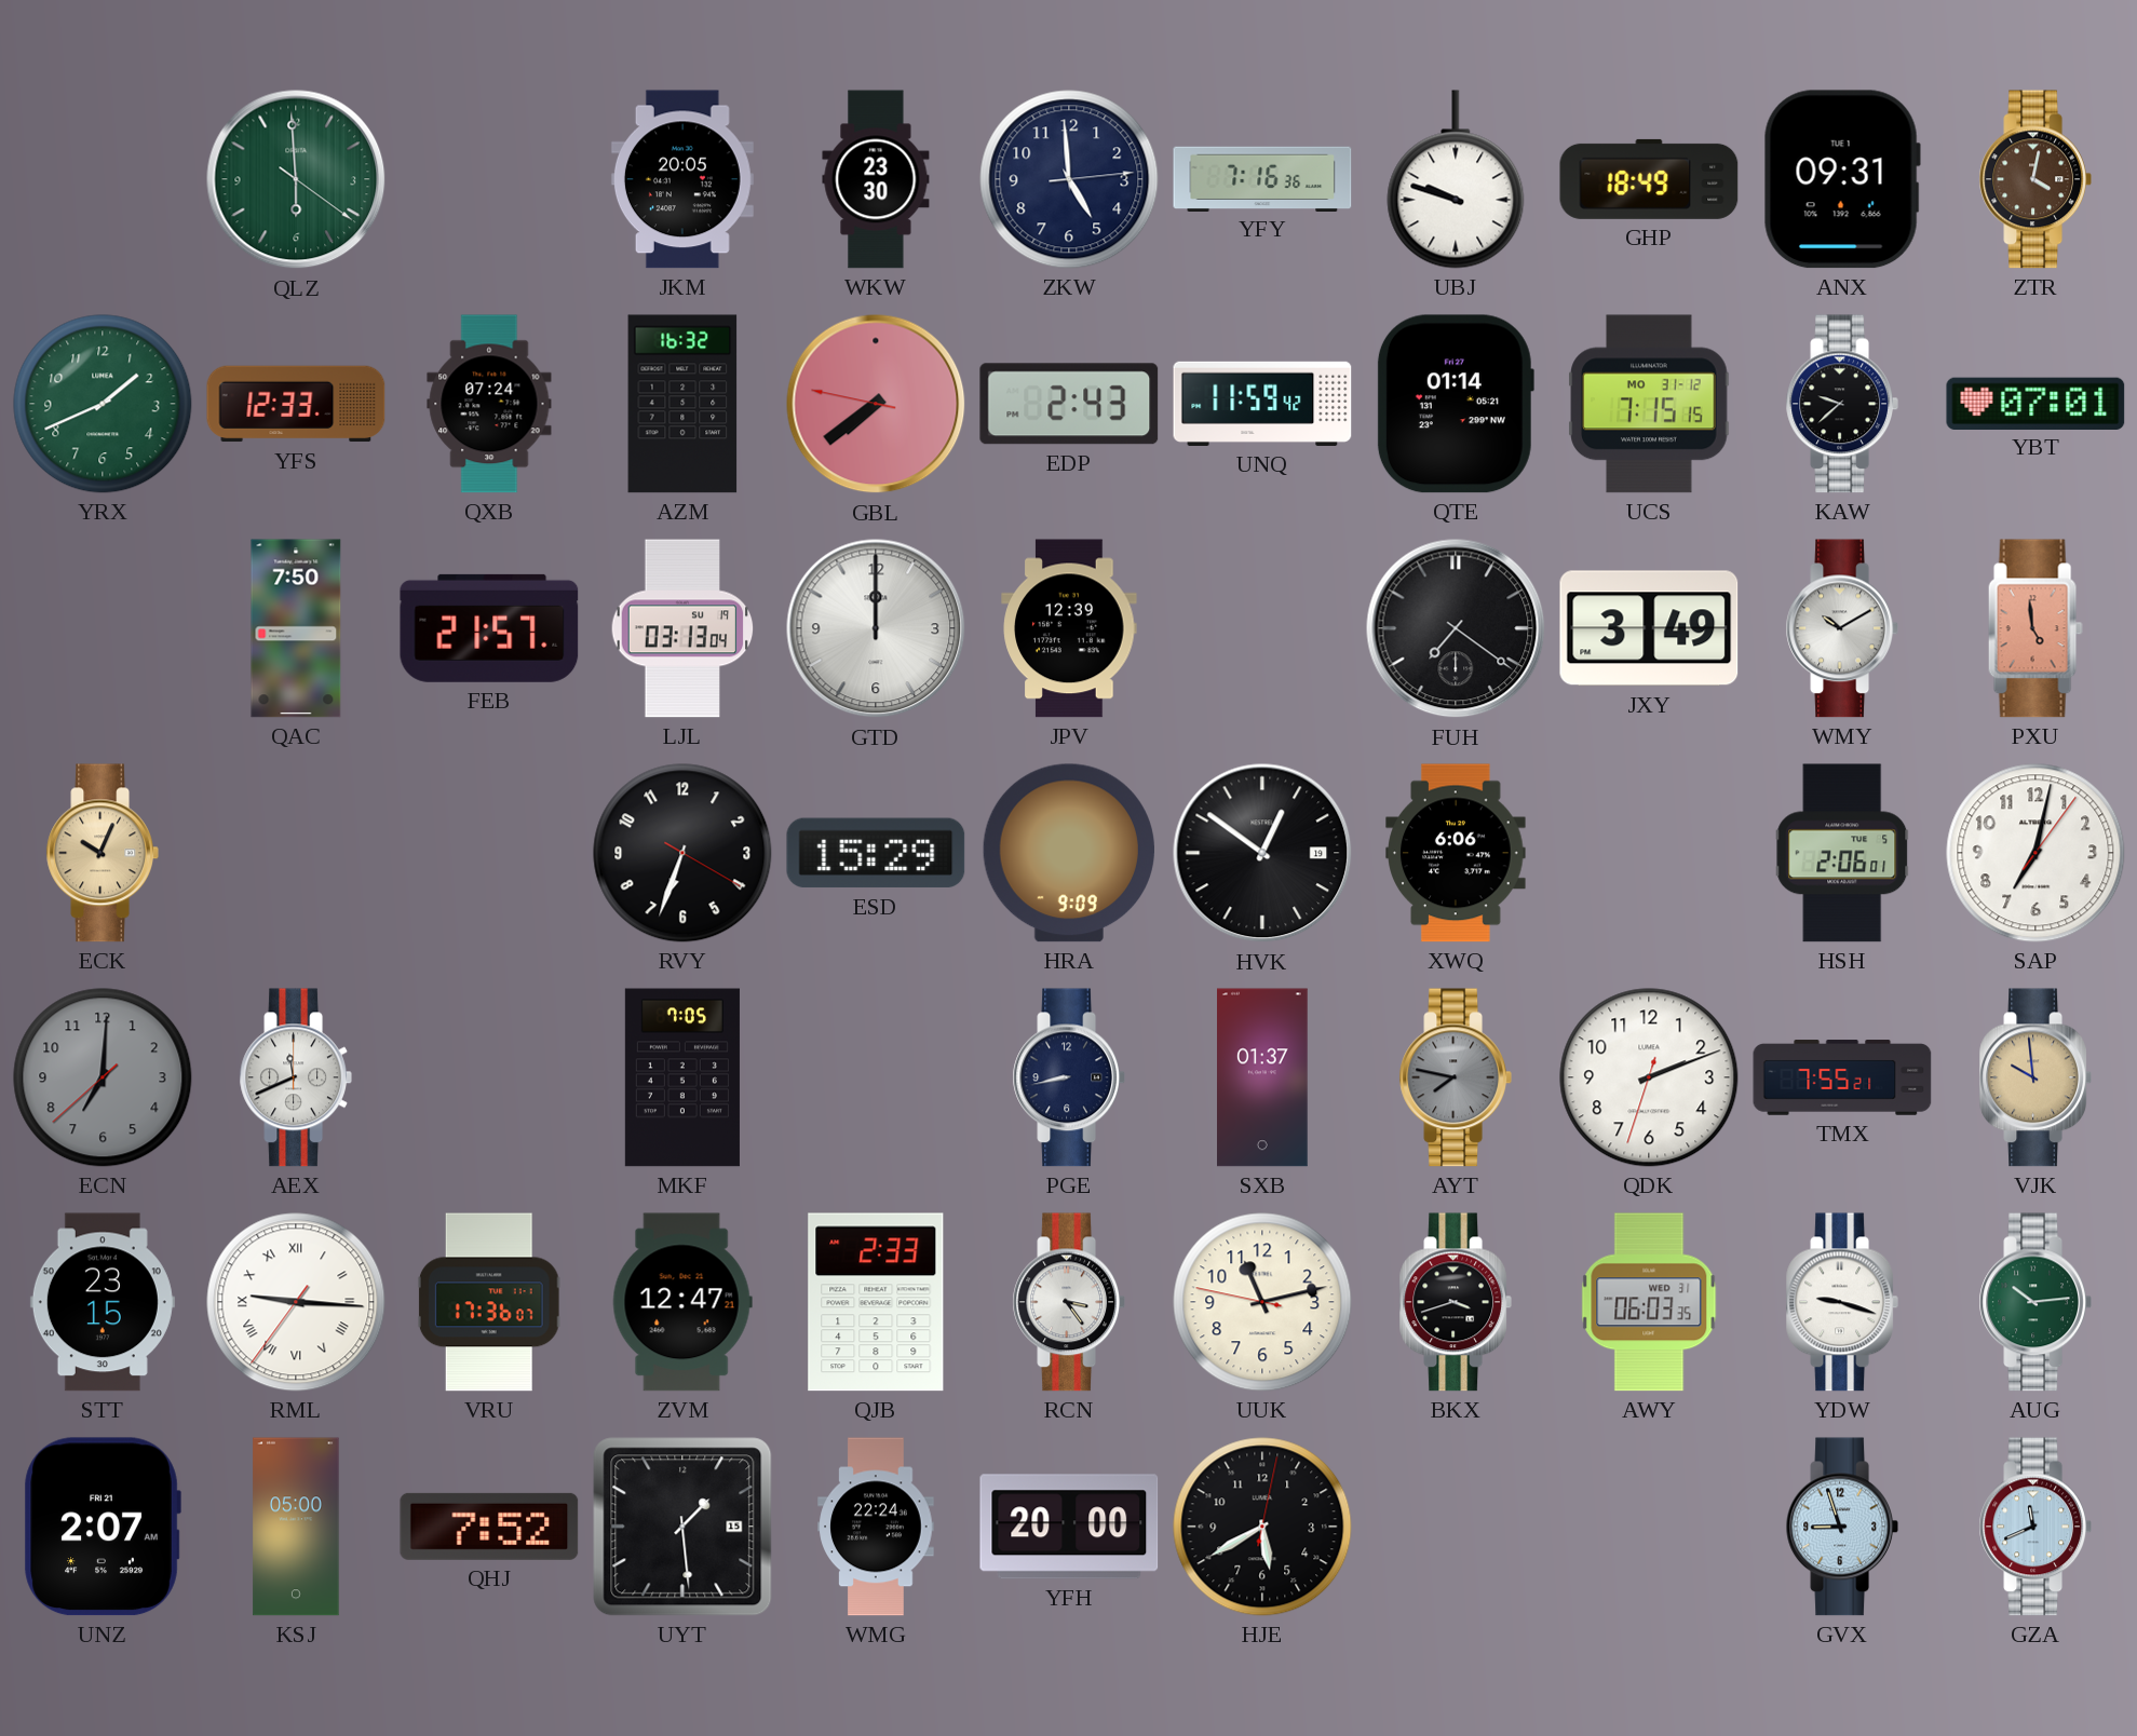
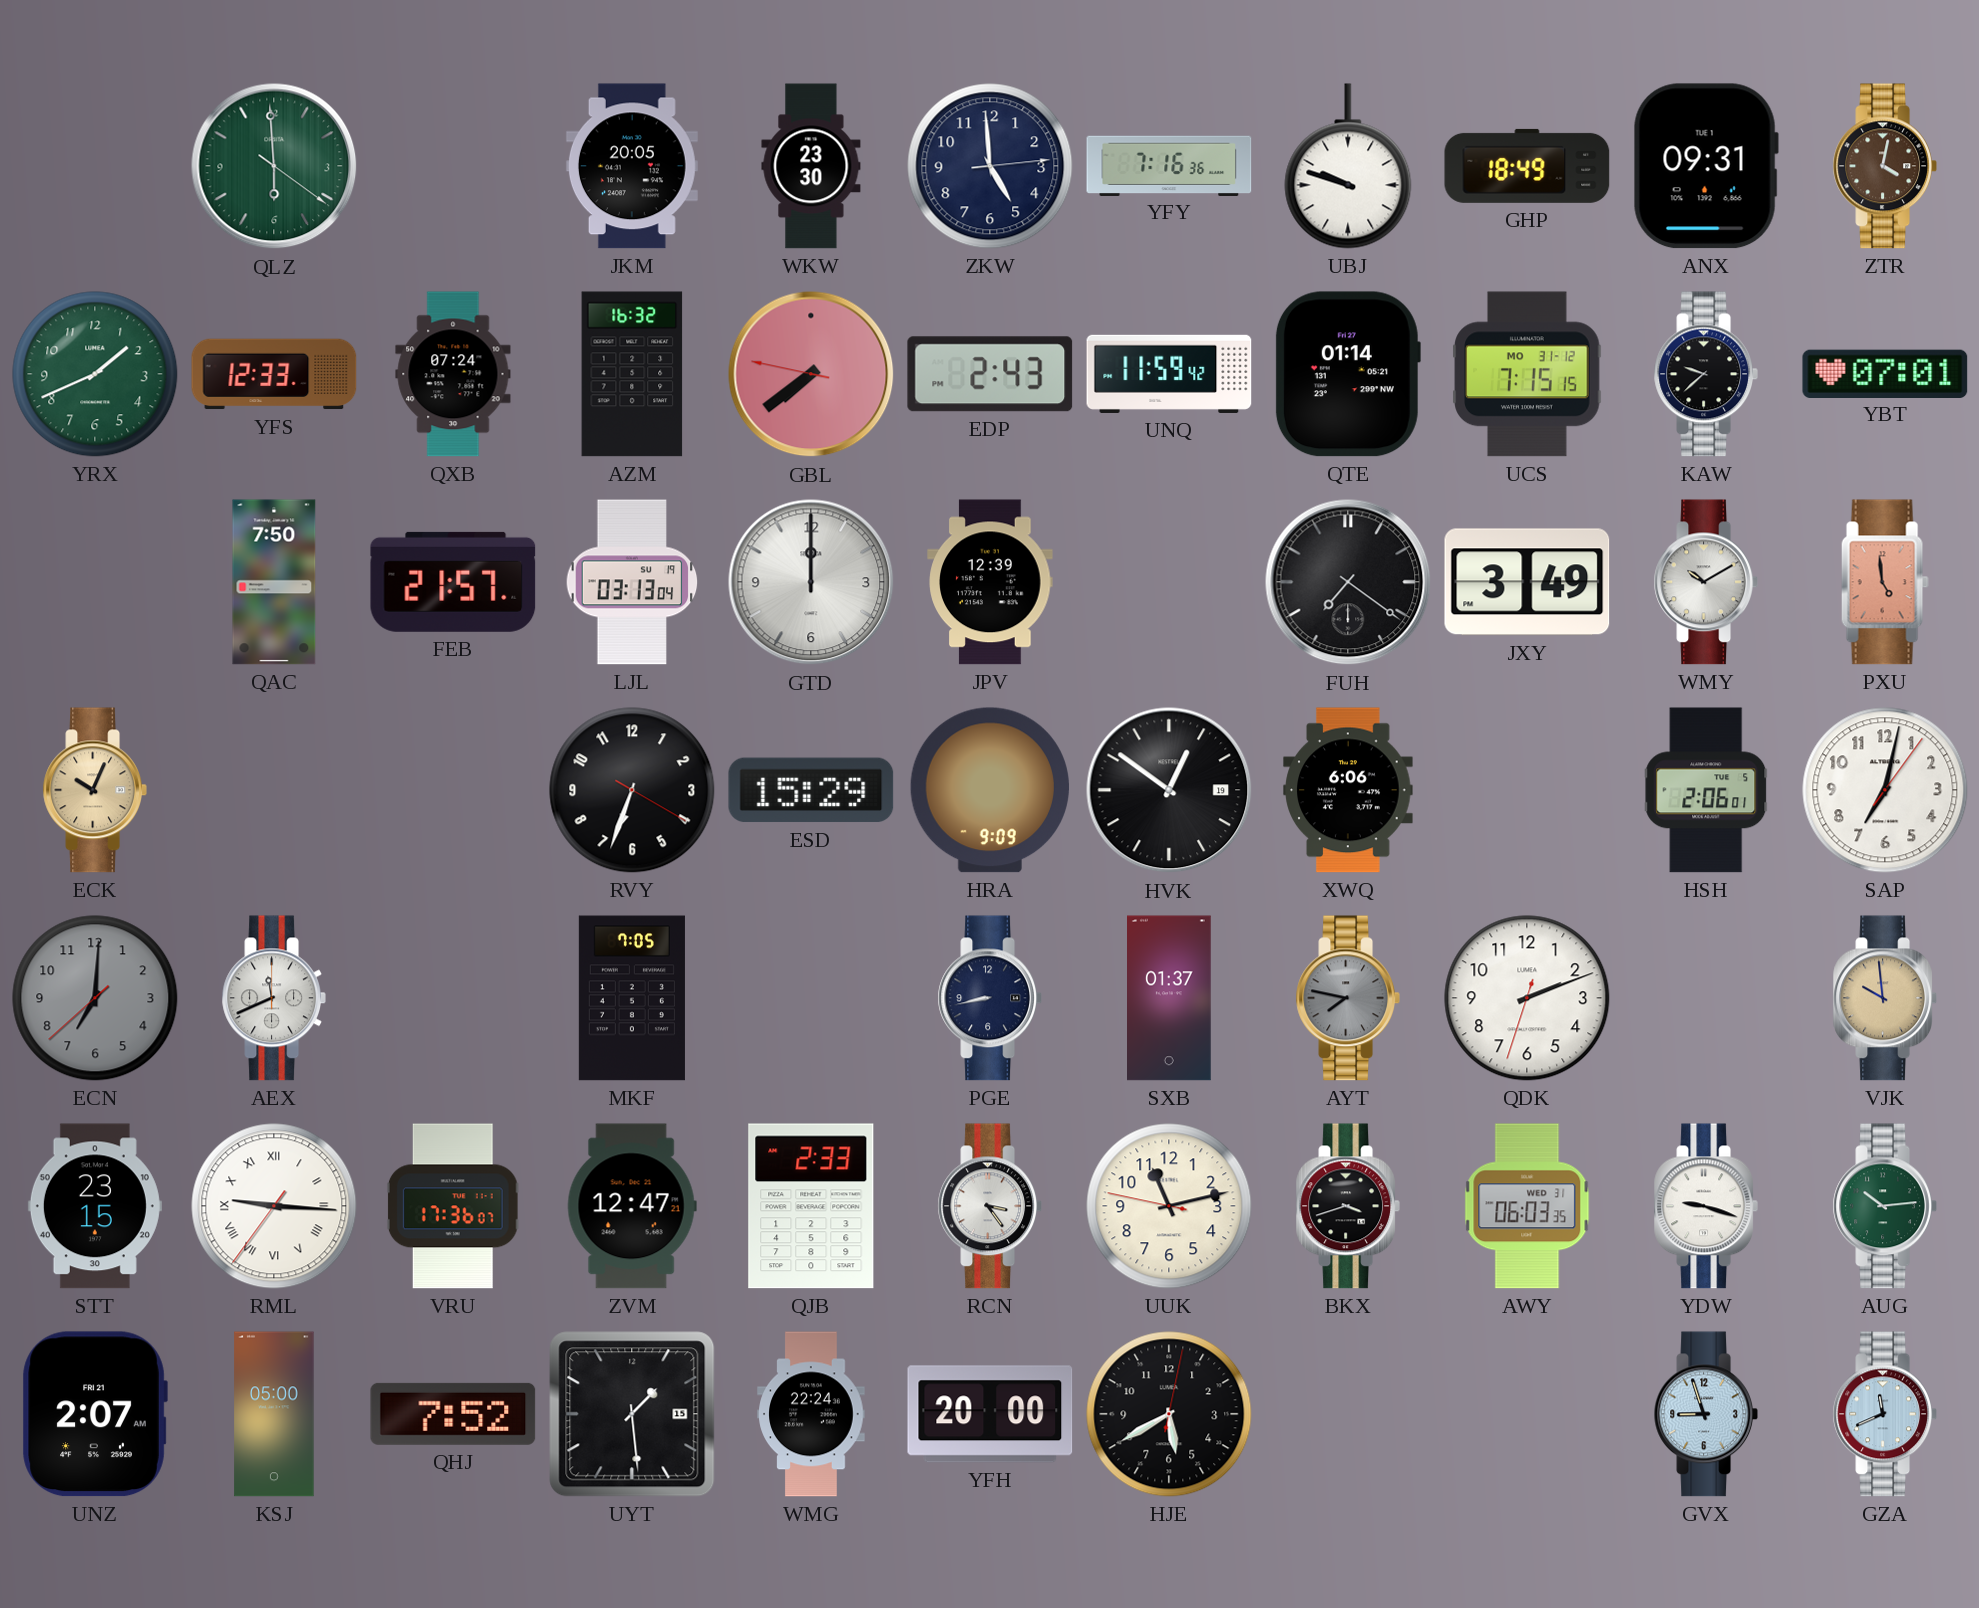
TMX: 7:55 -> none (1842, 1077)
